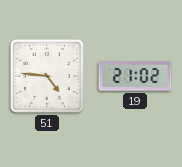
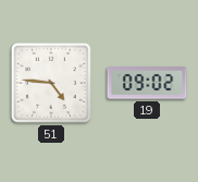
19: 21:02 -> 09:02 (147, 83)
